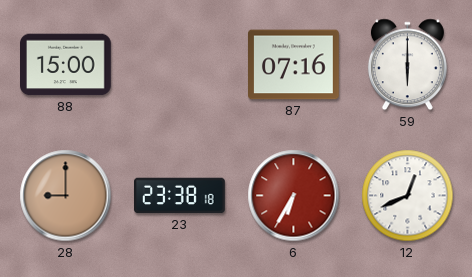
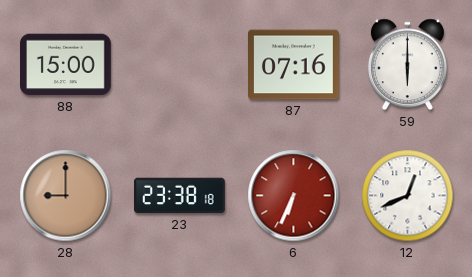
6: 6:35 -> 6:34 (294, 196)
